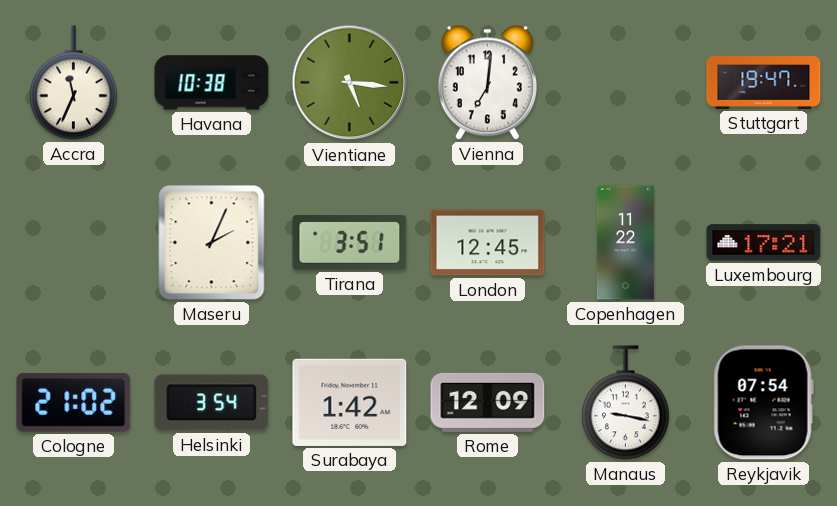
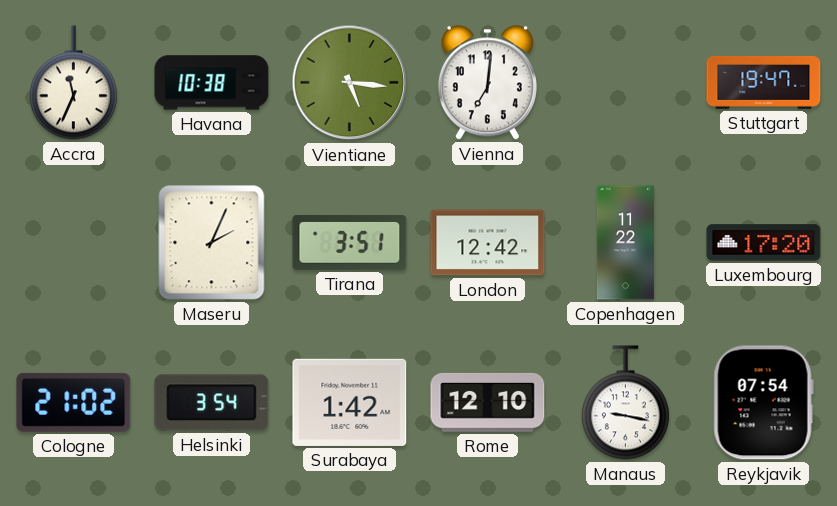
London: 12:45 -> 12:42 (488, 243)
Luxembourg: 17:21 -> 17:20 (764, 243)
Rome: 12:09 -> 12:10 (488, 402)
